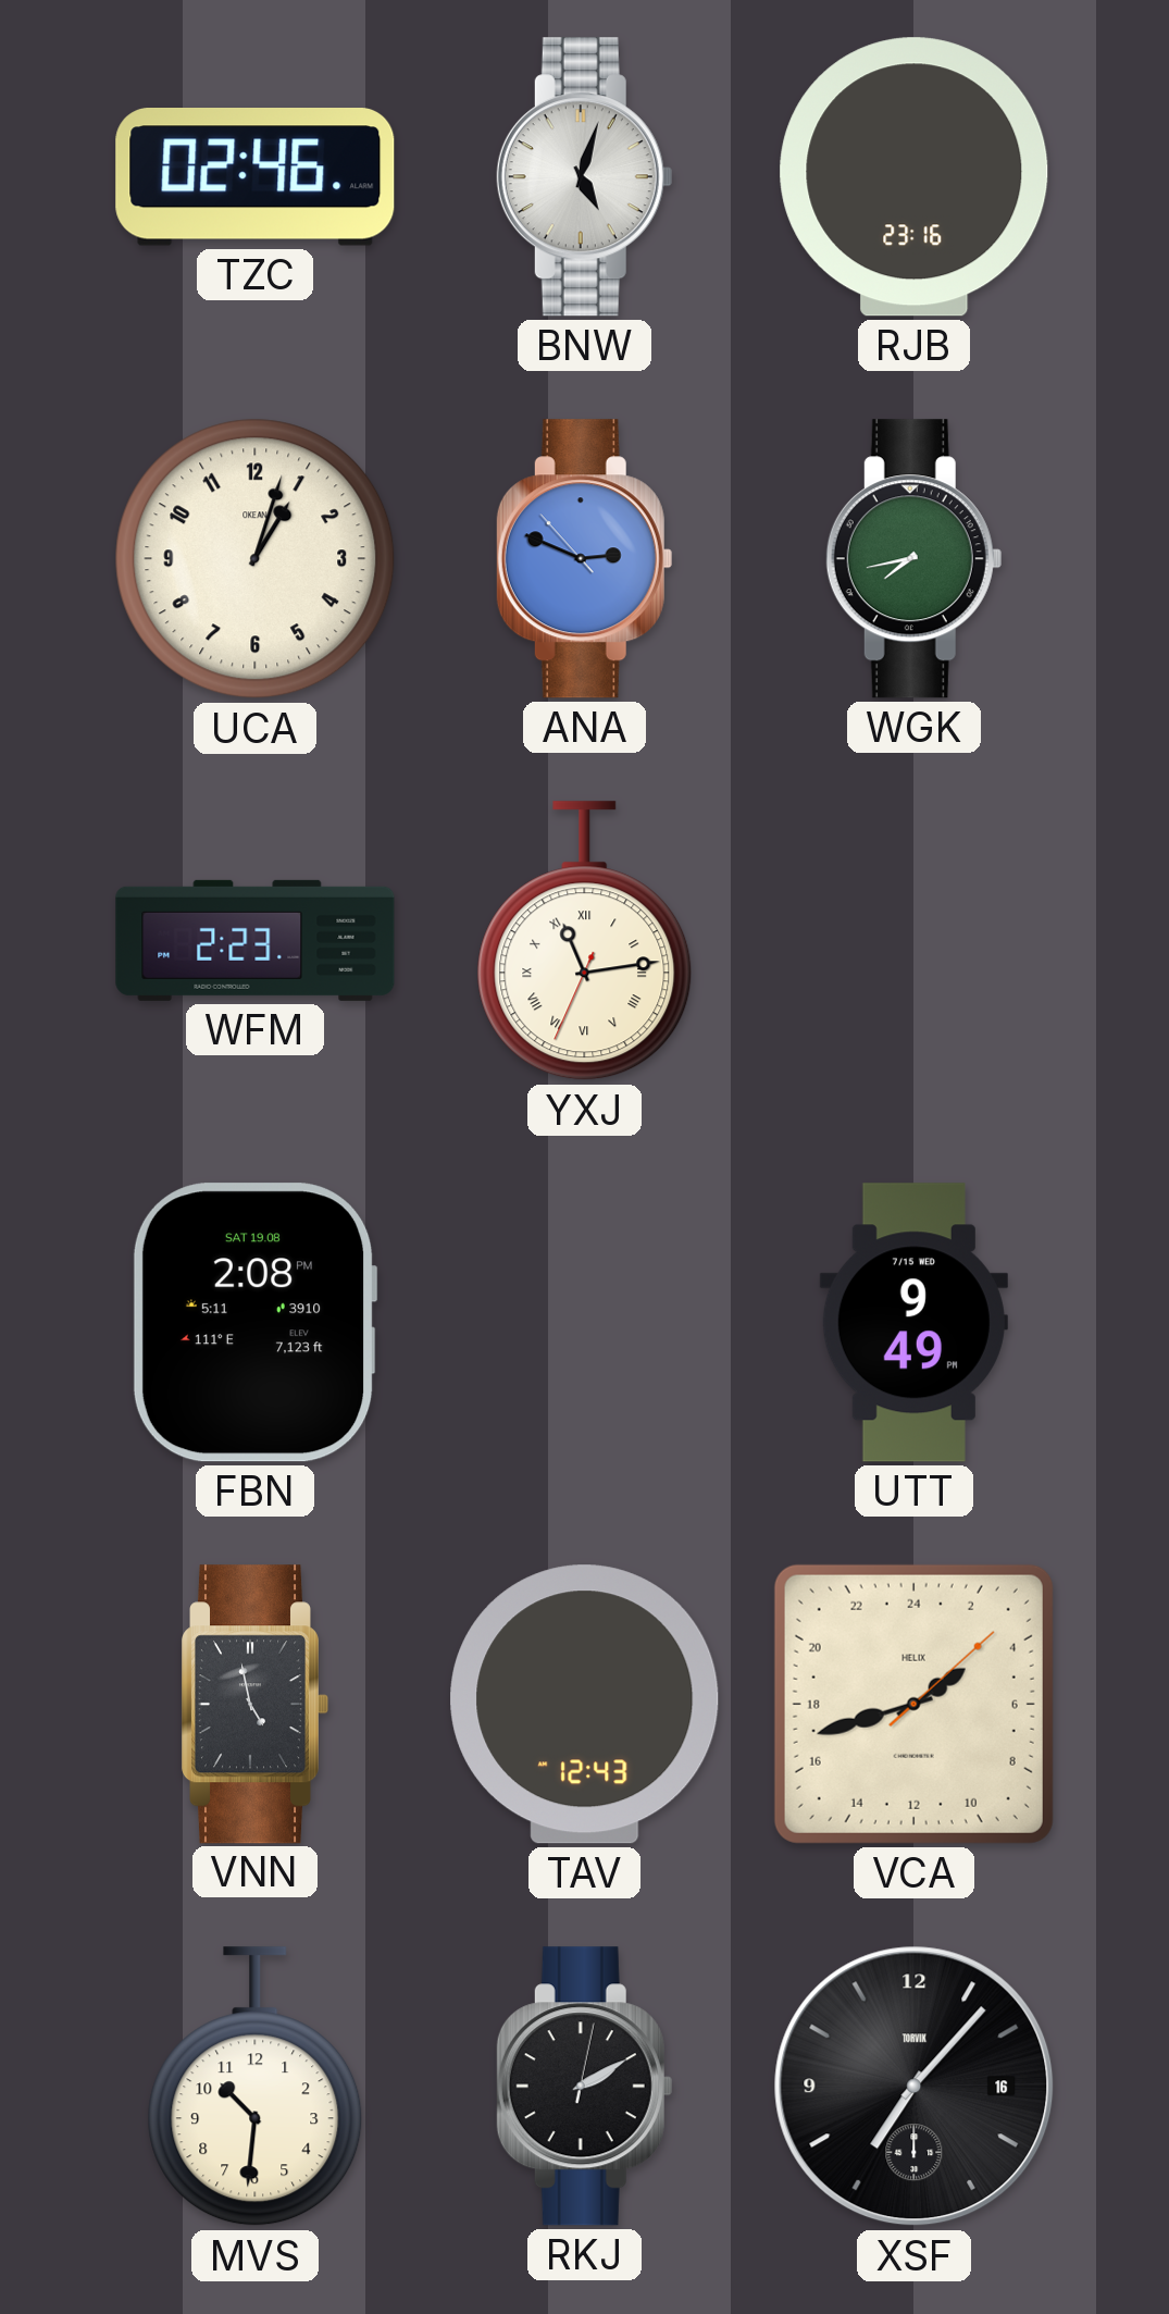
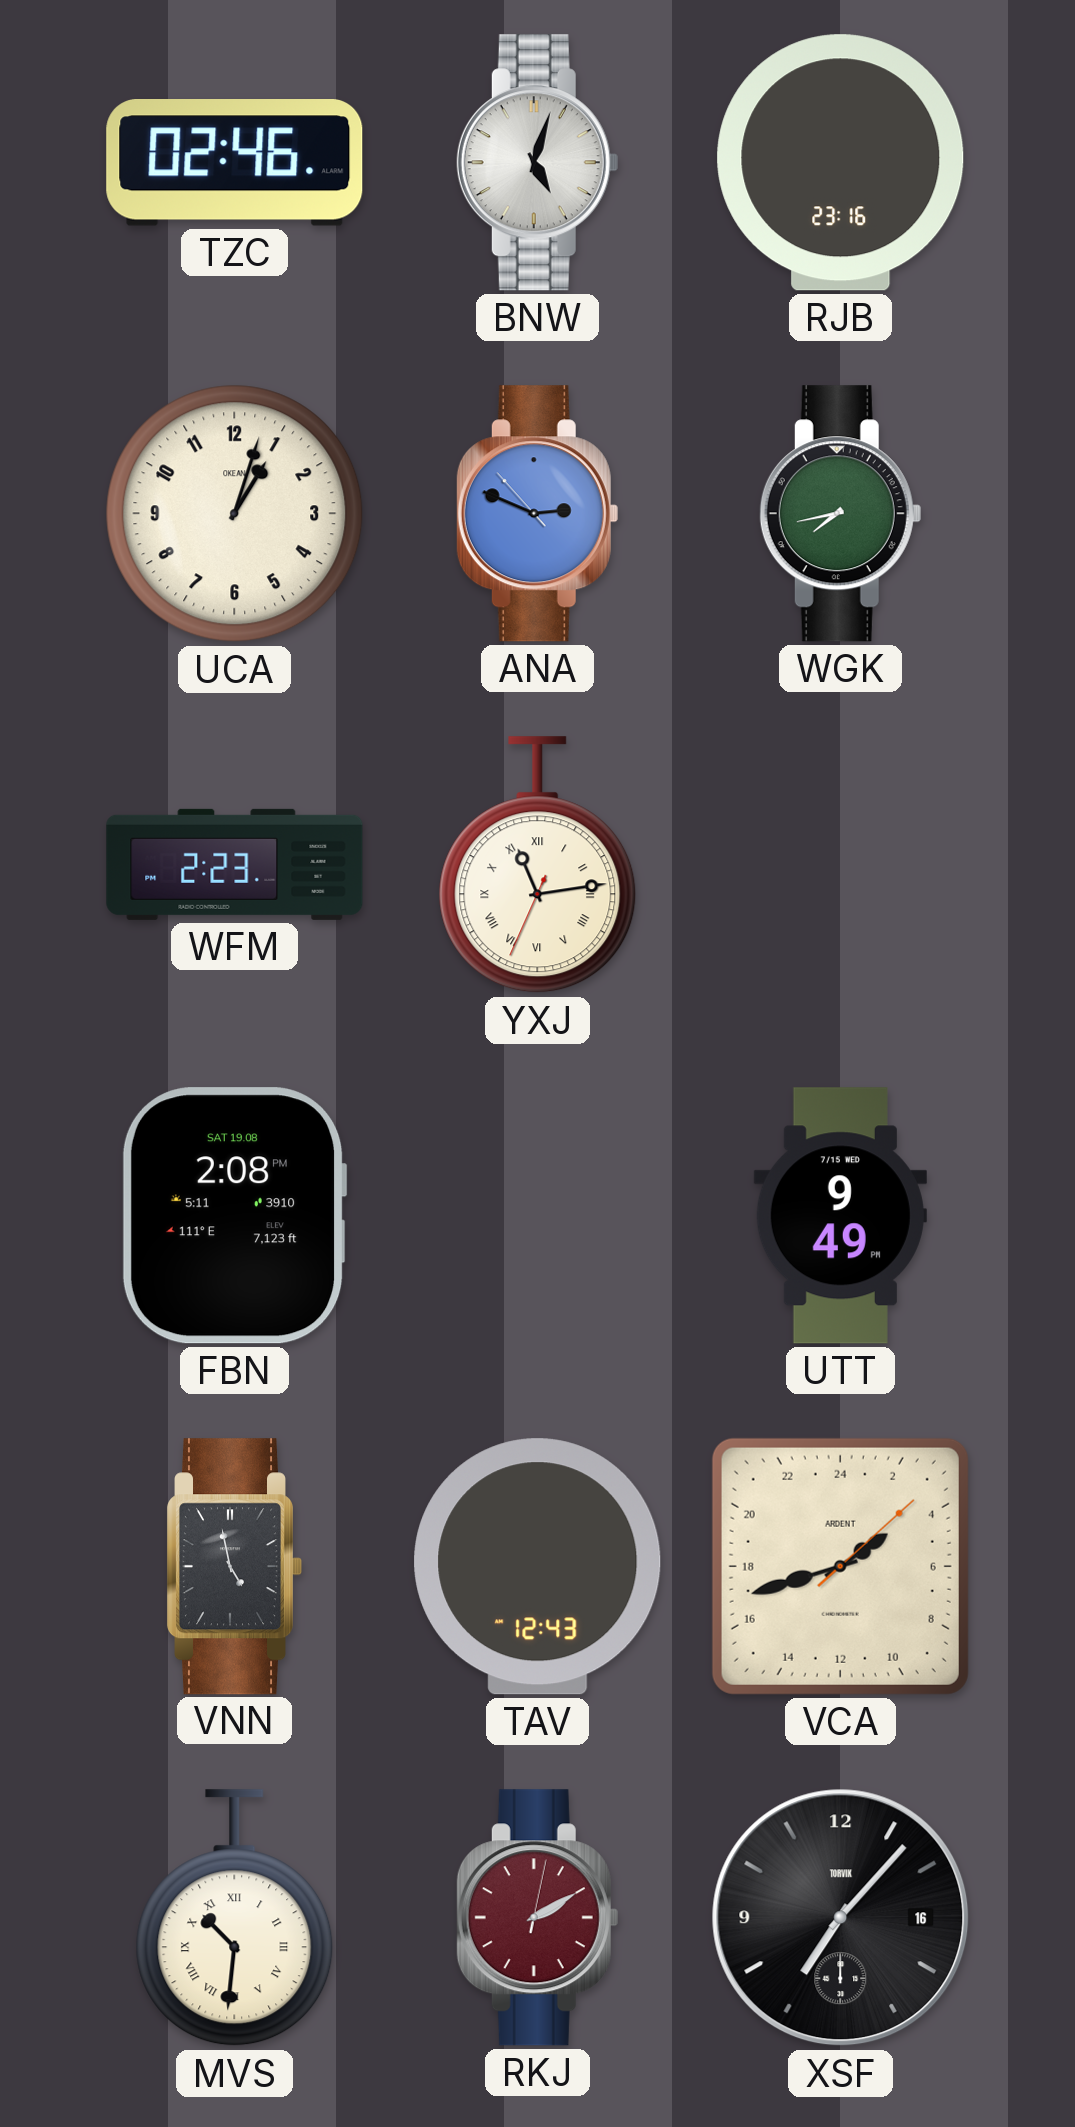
VCA brand: HELIX -> ARDENT (840, 1566)
MVS numerals: Arabic -> Roman (235, 1918)
RKJ dial: black -> burgundy (537, 1918)
